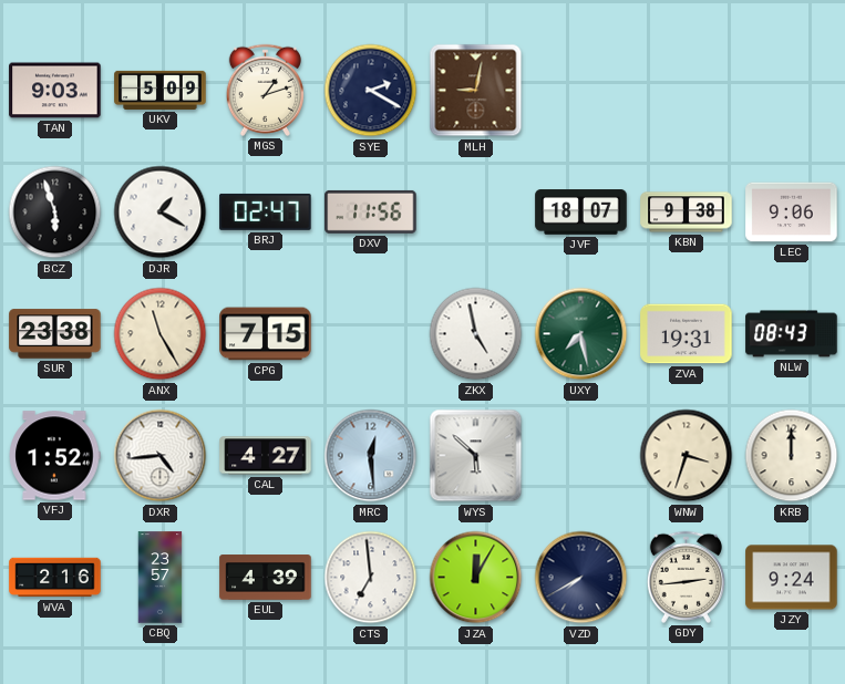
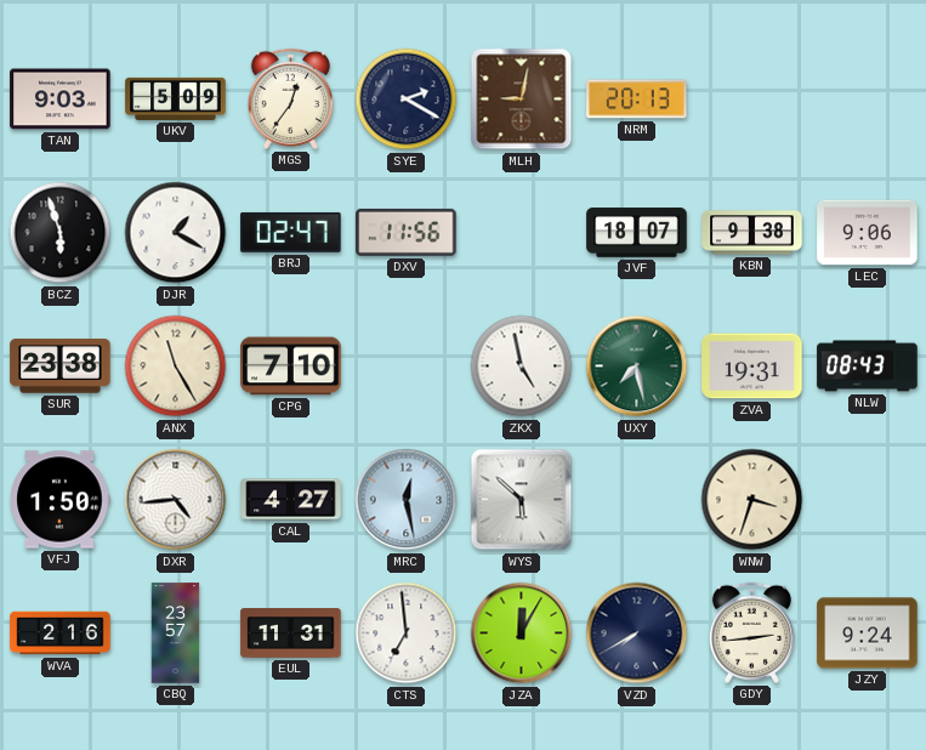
MGS: 1:12 -> 12:36 (290, 98)
NRM: none -> 20:13 (637, 100)
CPG: 7:15 -> 7:10 (291, 367)
VFJ: 1:52 -> 1:50 (59, 500)
MRC: 12:29 -> 12:28 (407, 500)
KRB: 12:00 -> none (792, 456)
EUL: 4:39 -> 11:31 (291, 633)
